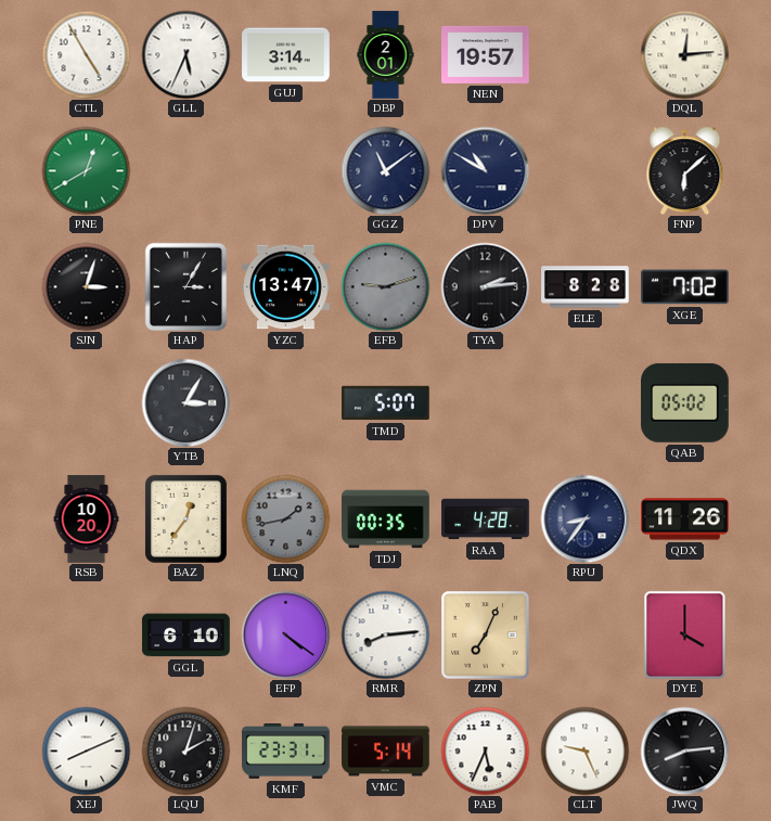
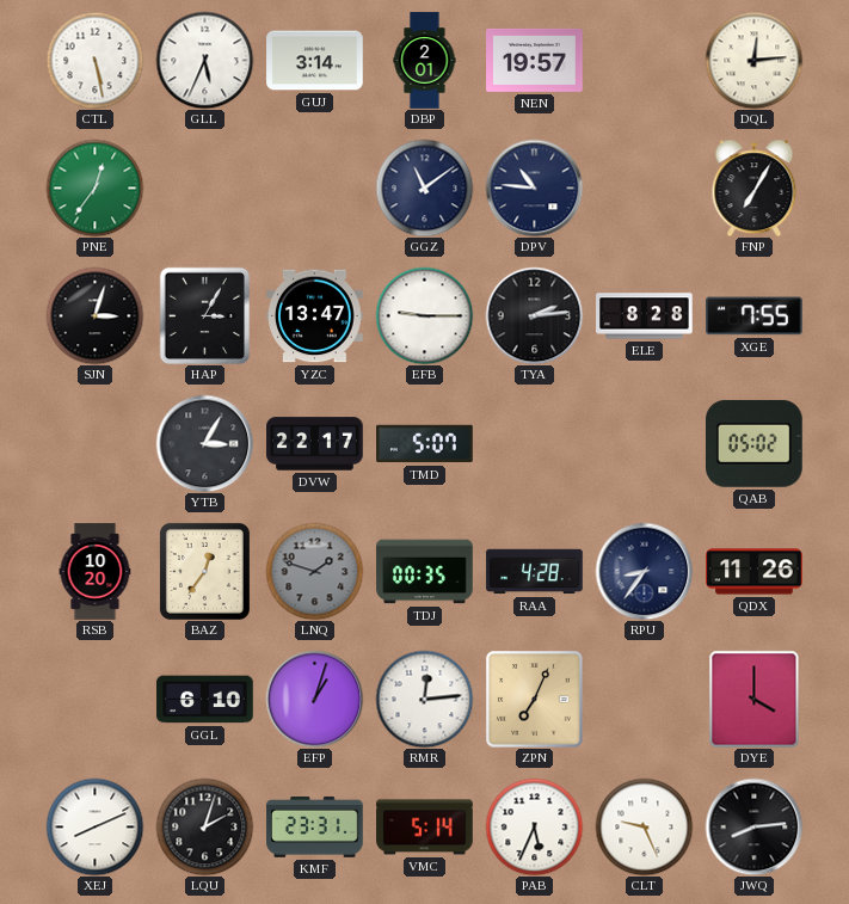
CTL: 4:55 -> 5:28 (94, 60)
PNE: 12:40 -> 12:36 (94, 187)
DPV: 10:50 -> 10:46 (534, 187)
FNP: 6:08 -> 7:05 (755, 187)
EFB: 9:12 -> 9:15 (424, 315)
EFB dial: grey -> white (424, 315)
XGE: 7:02 -> 7:55 (755, 316)
DVW: none -> 22:17 (315, 444)
LNQ: 1:43 -> 1:48 (314, 571)
EFP: 4:21 -> 1:03 (314, 699)
RMR: 8:14 -> 12:14 (424, 699)
